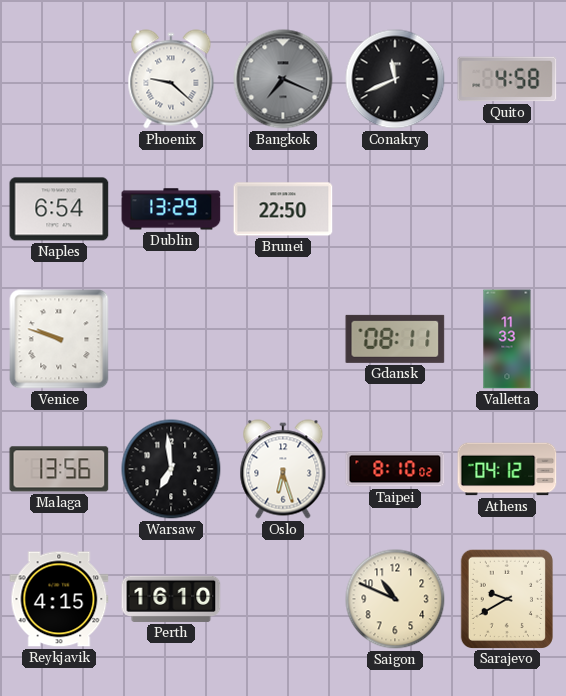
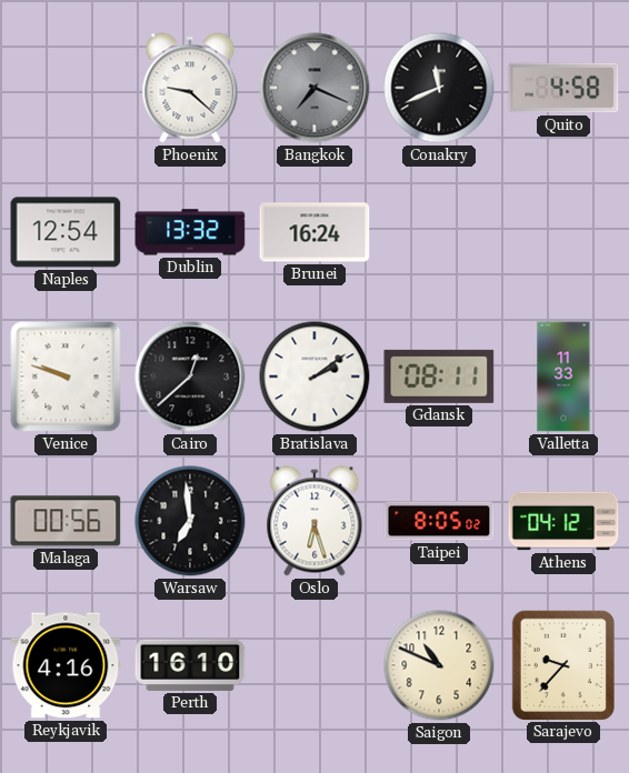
Naples: 6:54 -> 12:54 (66, 232)
Dublin: 13:29 -> 13:32 (190, 232)
Brunei: 22:50 -> 16:24 (314, 232)
Cairo: none -> 12:38 (190, 377)
Bratislava: none -> 2:09 (314, 377)
Malaga: 13:56 -> 00:56 (66, 521)
Taipei: 8:10 -> 8:05 (439, 521)
Reykjavik: 4:15 -> 4:16 (66, 665)
Sarajevo: 9:40 -> 9:37 (562, 664)
